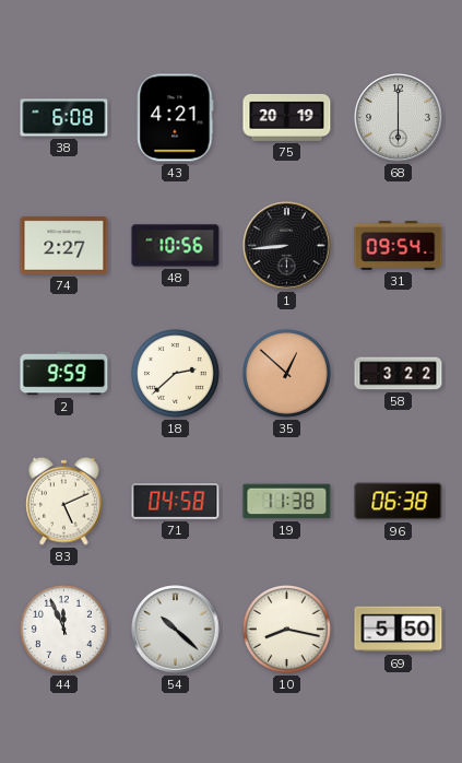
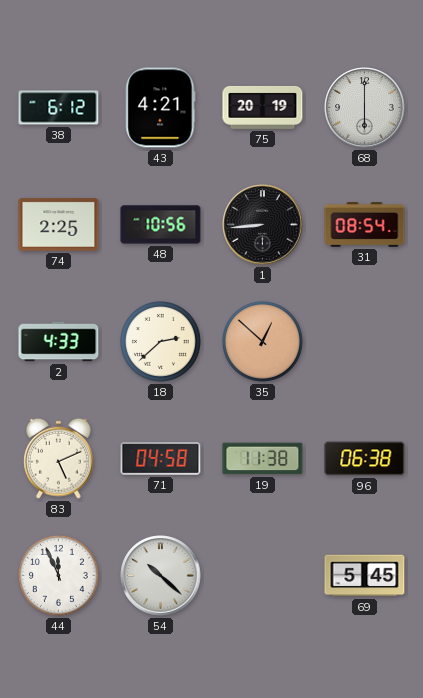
38: 6:08 -> 6:12 (59, 108)
74: 2:27 -> 2:25 (59, 225)
31: 09:54 -> 08:54 (365, 225)
2: 9:59 -> 4:33 (59, 342)
58: 3:22 -> none (399, 374)
10: 8:17 -> none (286, 629)
69: 5:50 -> 5:45 (365, 576)
